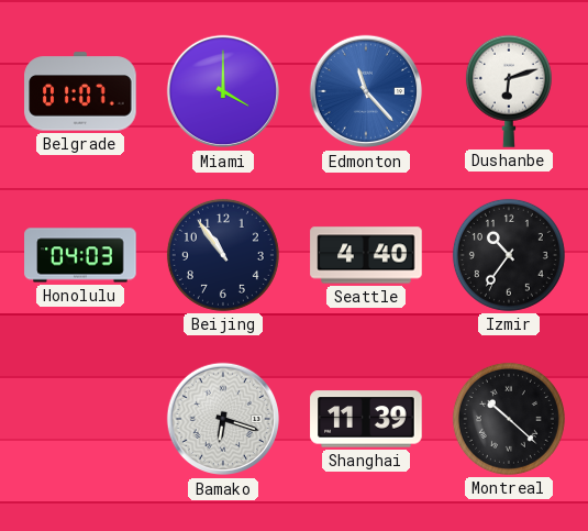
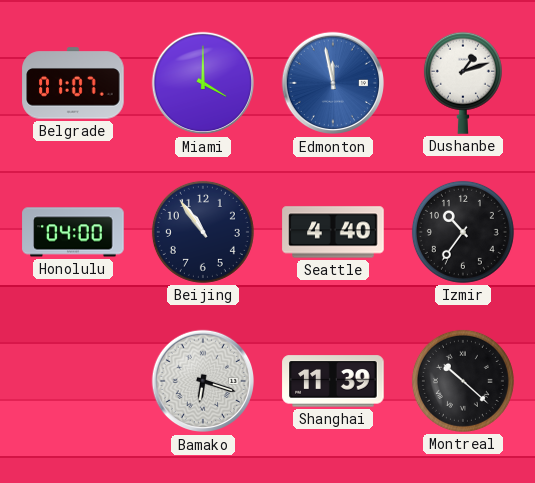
Edmonton: 11:23 -> 11:58 (333, 83)
Dushanbe: 6:12 -> 1:12 (463, 83)
Honolulu: 04:03 -> 04:00 (73, 232)
